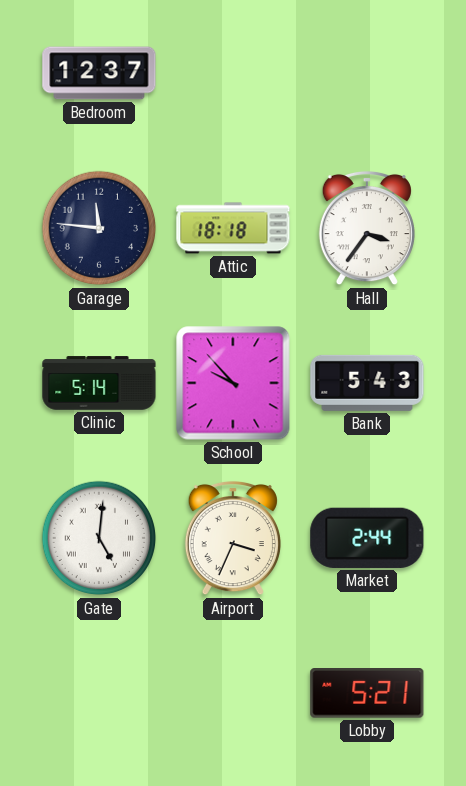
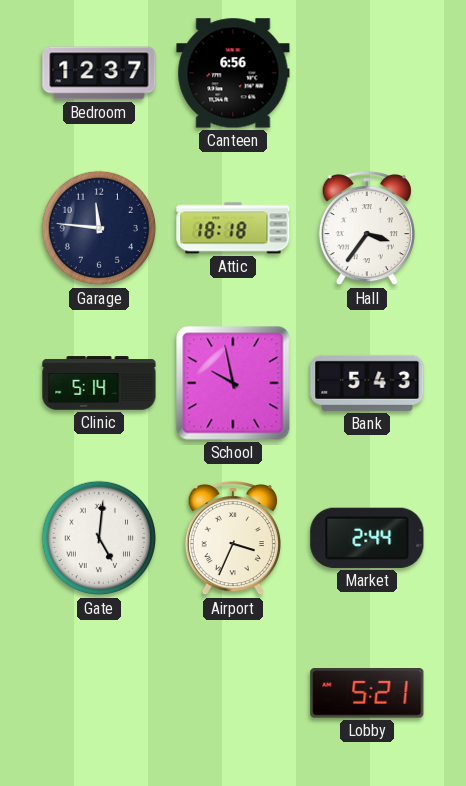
Canteen: none -> 6:56 (233, 73)
School: 9:53 -> 9:58 (233, 383)
